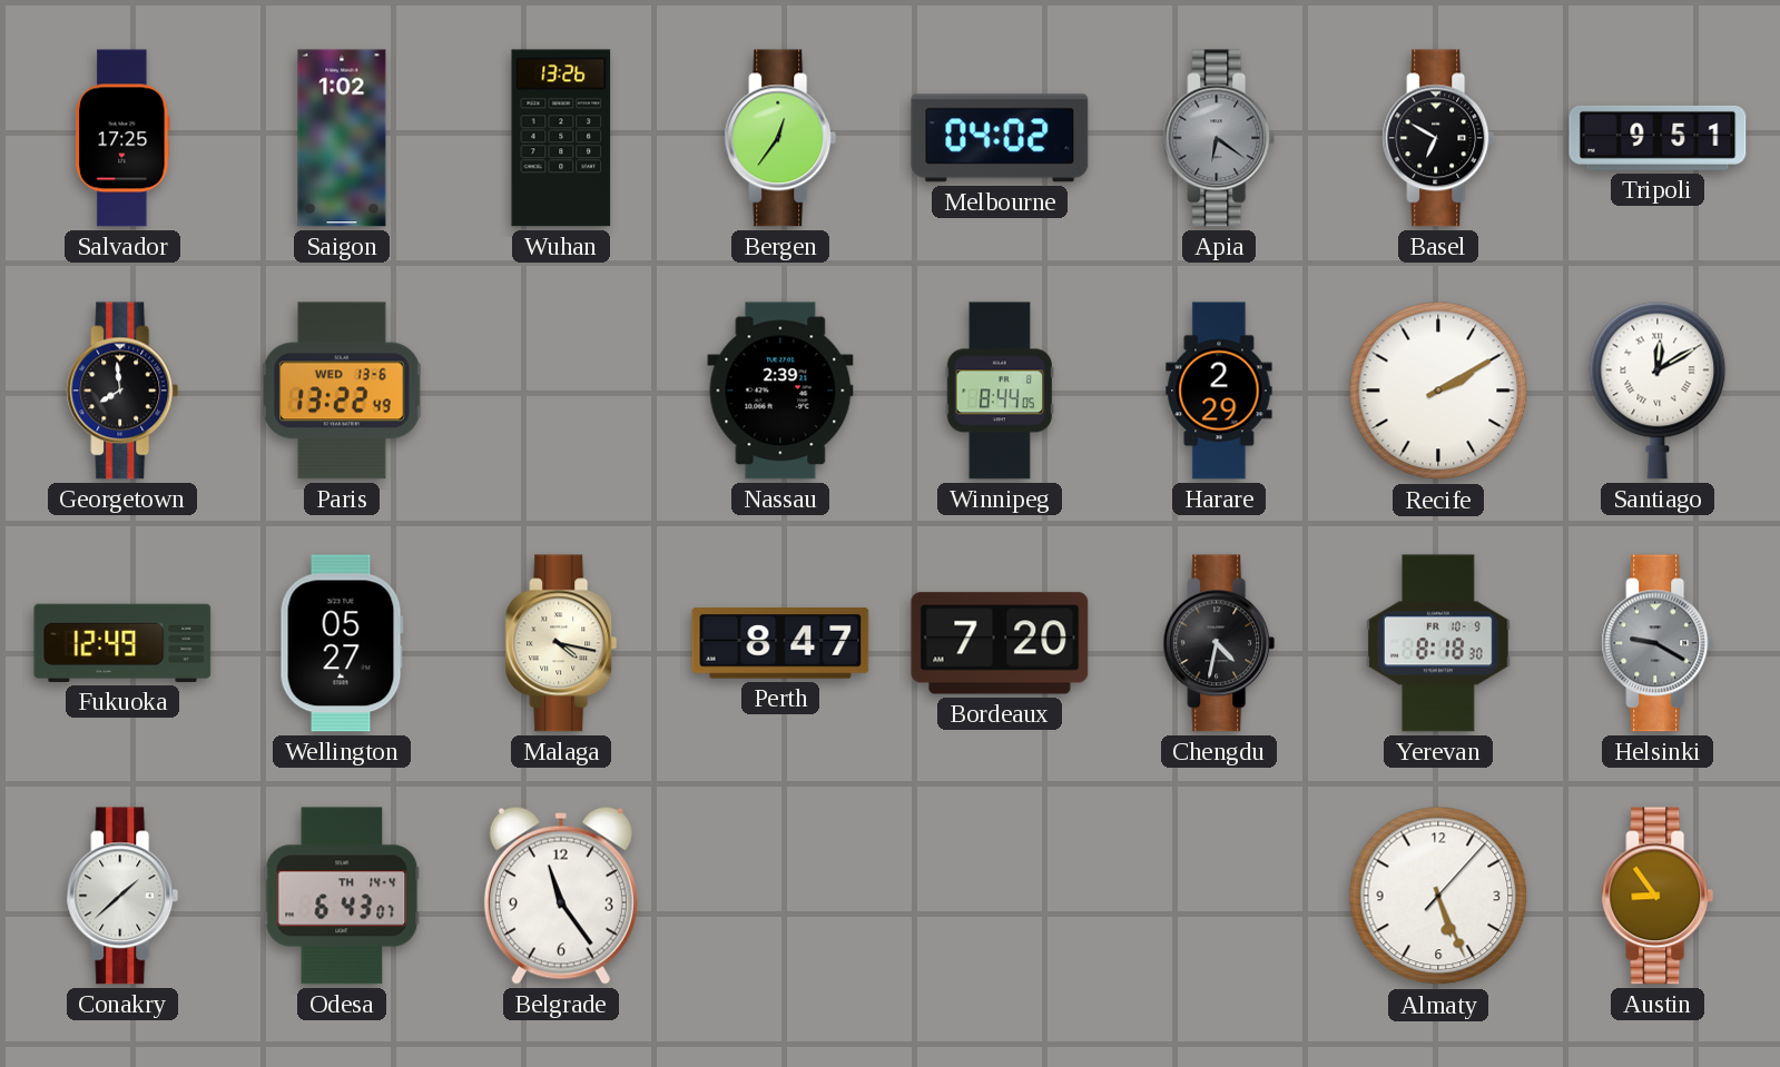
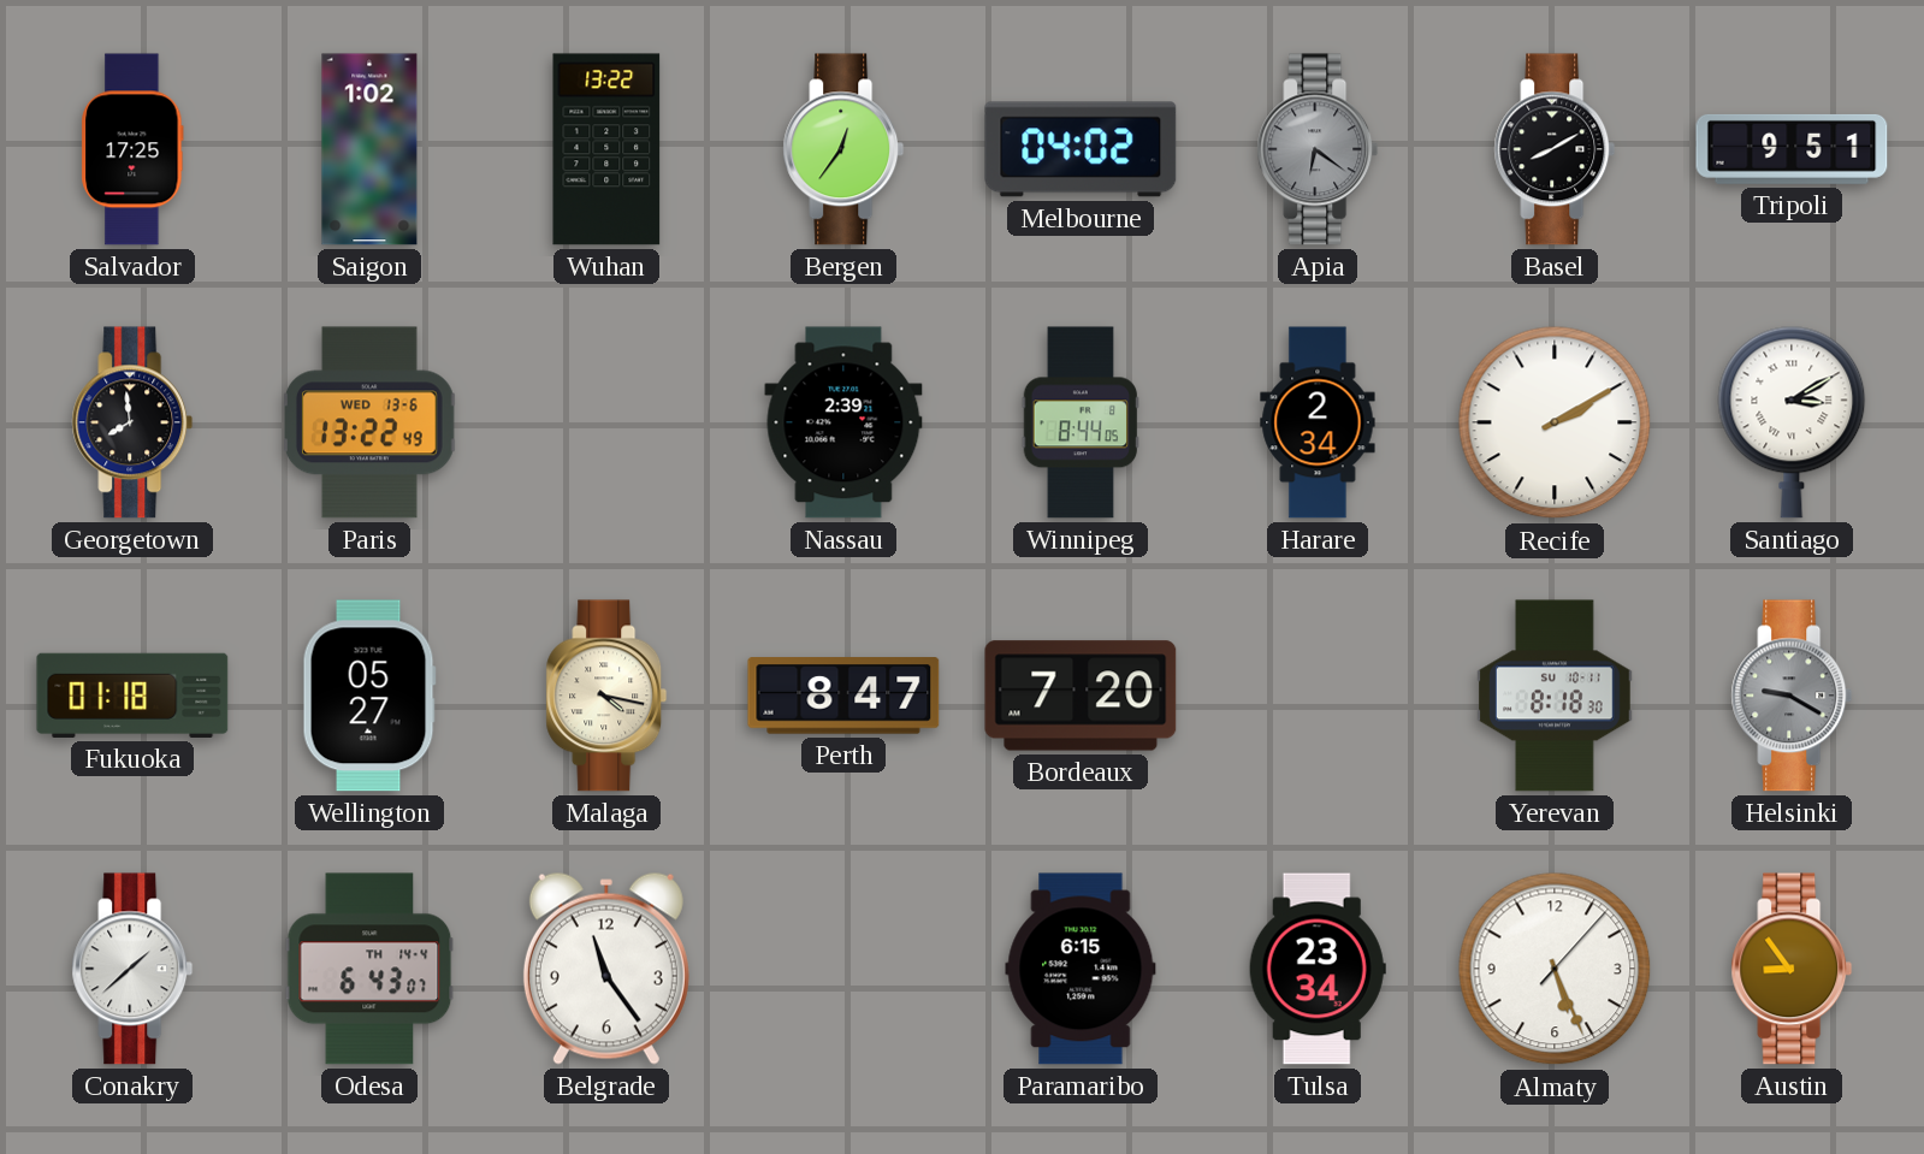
Wuhan: 13:26 -> 13:22 (606, 149)
Basel: 6:50 -> 8:10 (1555, 149)
Harare: 2:29 -> 2:34 (1318, 422)
Santiago: 12:10 -> 3:10 (1792, 422)
Fukuoka: 12:49 -> 01:18 (132, 696)
Chengdu: 4:32 -> none (1219, 643)
Yerevan date: FR 10-9 -> SU 10-11 (1556, 696)
Paramaribo: none -> 6:15 (1081, 969)
Tulsa: none -> 23:34 (1318, 969)
